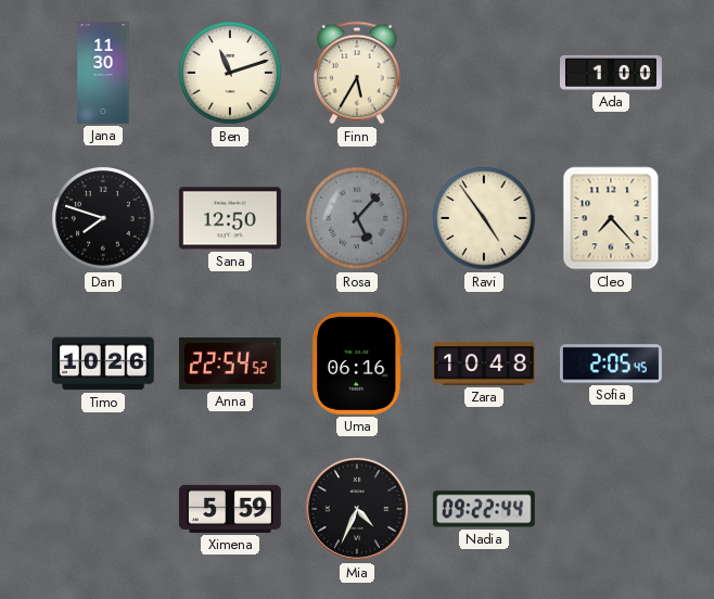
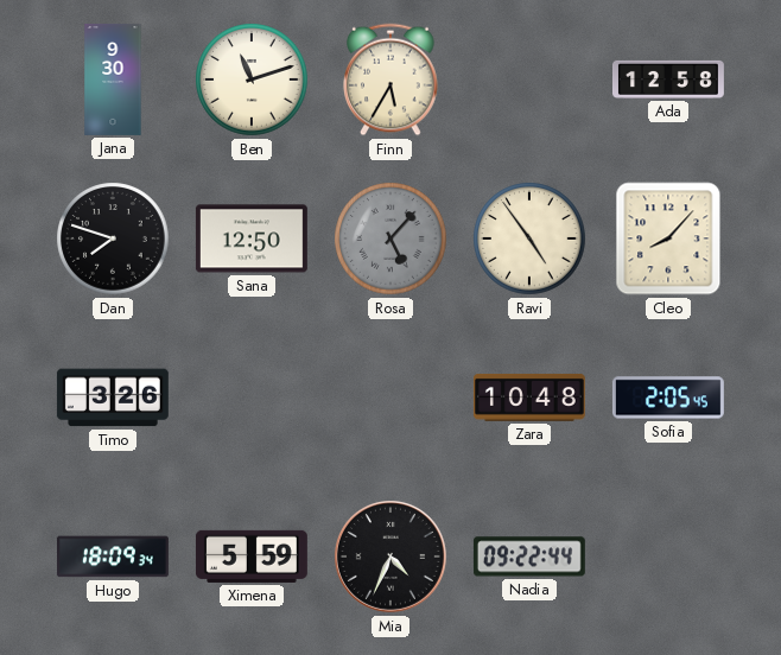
Jana: 11:30 -> 9:30 (113, 80)
Ada: 1:00 -> 12:58 (669, 80)
Cleo: 7:23 -> 8:07 (668, 239)
Timo: 10:26 -> 3:26 (113, 398)
Anna: 22:54 -> none (230, 364)
Uma: 06:16 -> none (357, 364)
Hugo: none -> 18:09 (113, 557)
